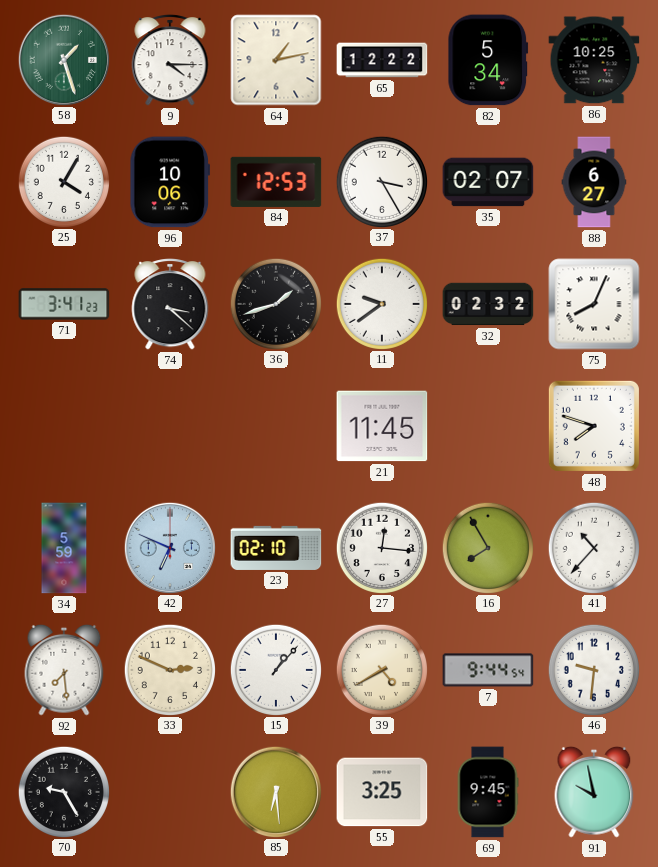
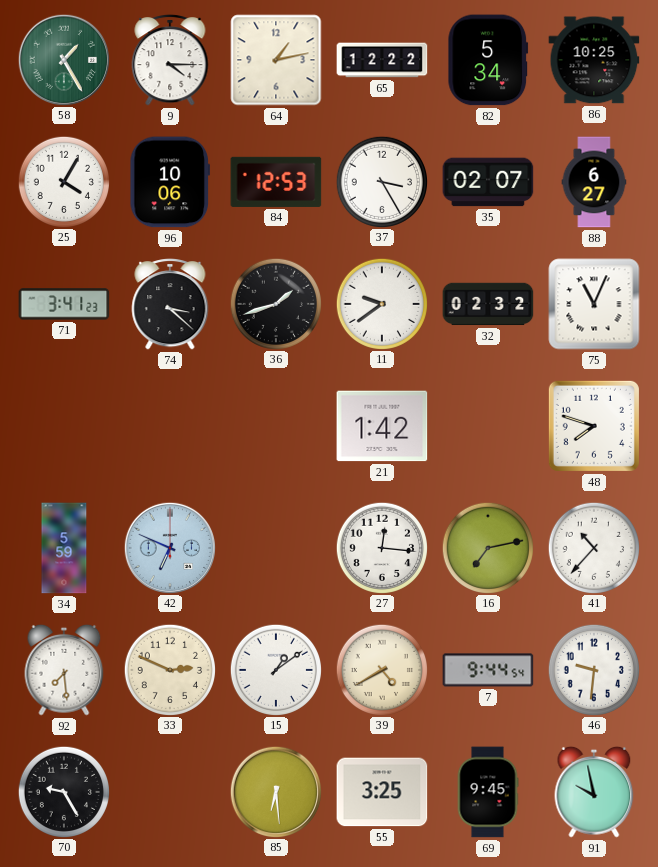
58: 1:27 -> 1:25 (63, 59)
75: 8:04 -> 11:04 (594, 304)
21: 11:45 -> 1:42 (382, 426)
23: 02:10 -> none (276, 548)
16: 7:55 -> 7:13 (487, 547)
15: 1:07 -> 1:09 (275, 669)
